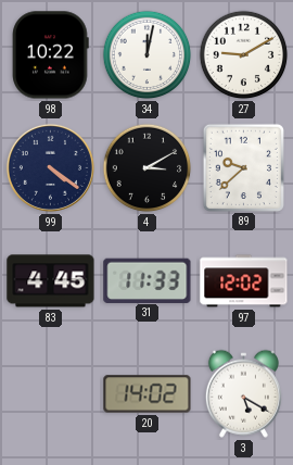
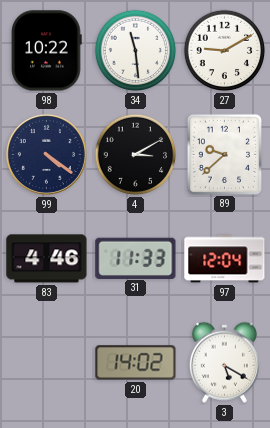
34: 12:02 -> 11:29 (136, 51)
83: 4:45 -> 4:46 (47, 259)
97: 12:02 -> 12:04 (225, 259)
